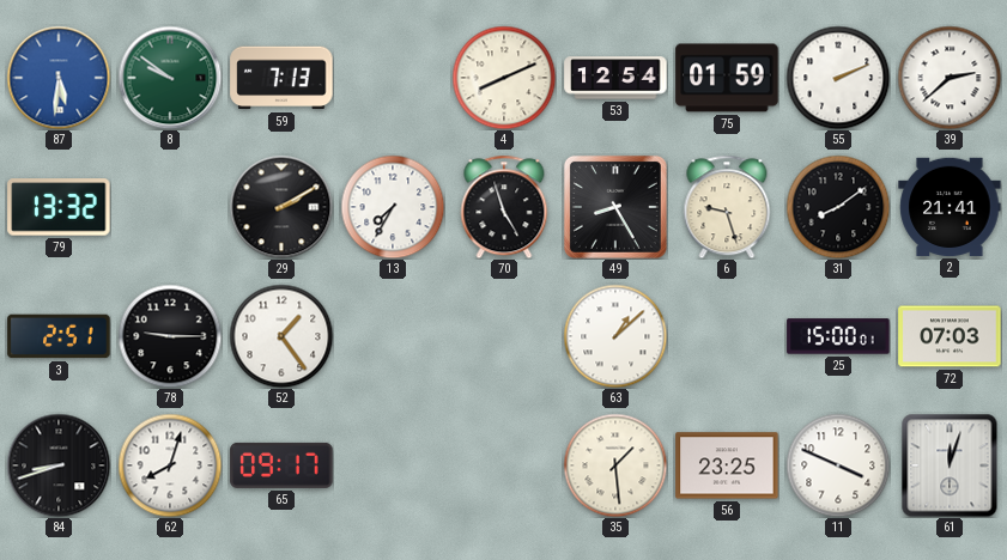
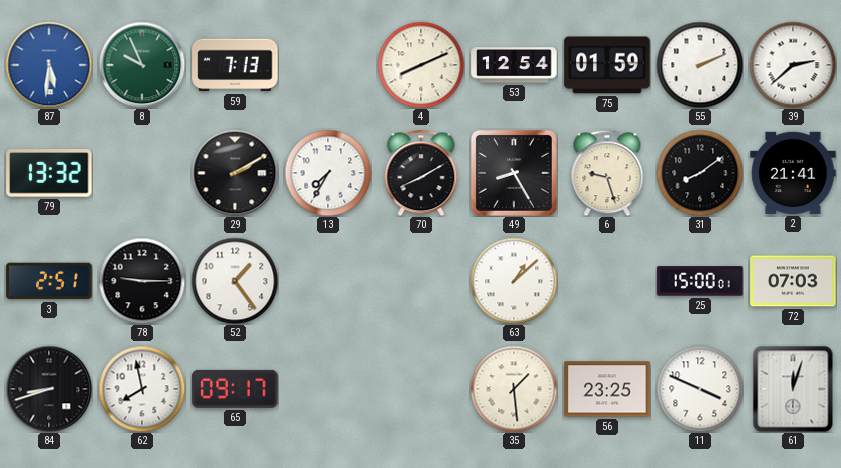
8: 9:51 -> 9:56 (142, 65)
70: 4:57 -> 8:10 (421, 173)
62: 8:03 -> 7:58 (142, 389)
